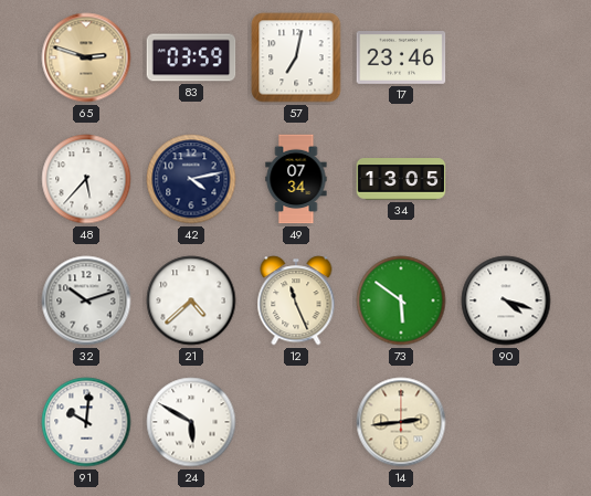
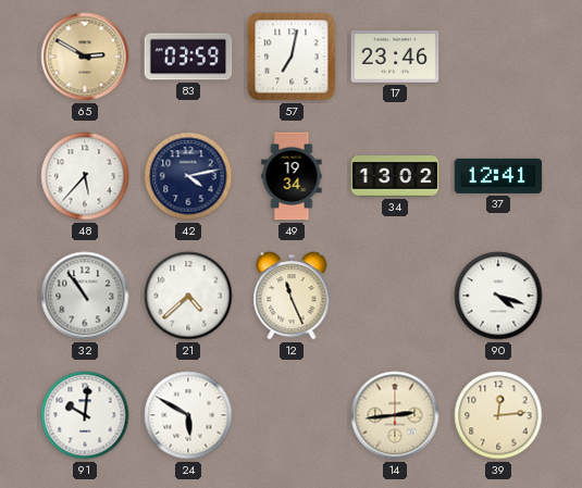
65: 2:48 -> 2:50 (85, 57)
49: 07:34 -> 19:34 (292, 176)
34: 13:05 -> 13:02 (395, 176)
37: none -> 12:41 (498, 176)
32: 10:12 -> 10:54 (85, 296)
73: 5:51 -> none (401, 300)
39: none -> 12:14 (498, 415)
